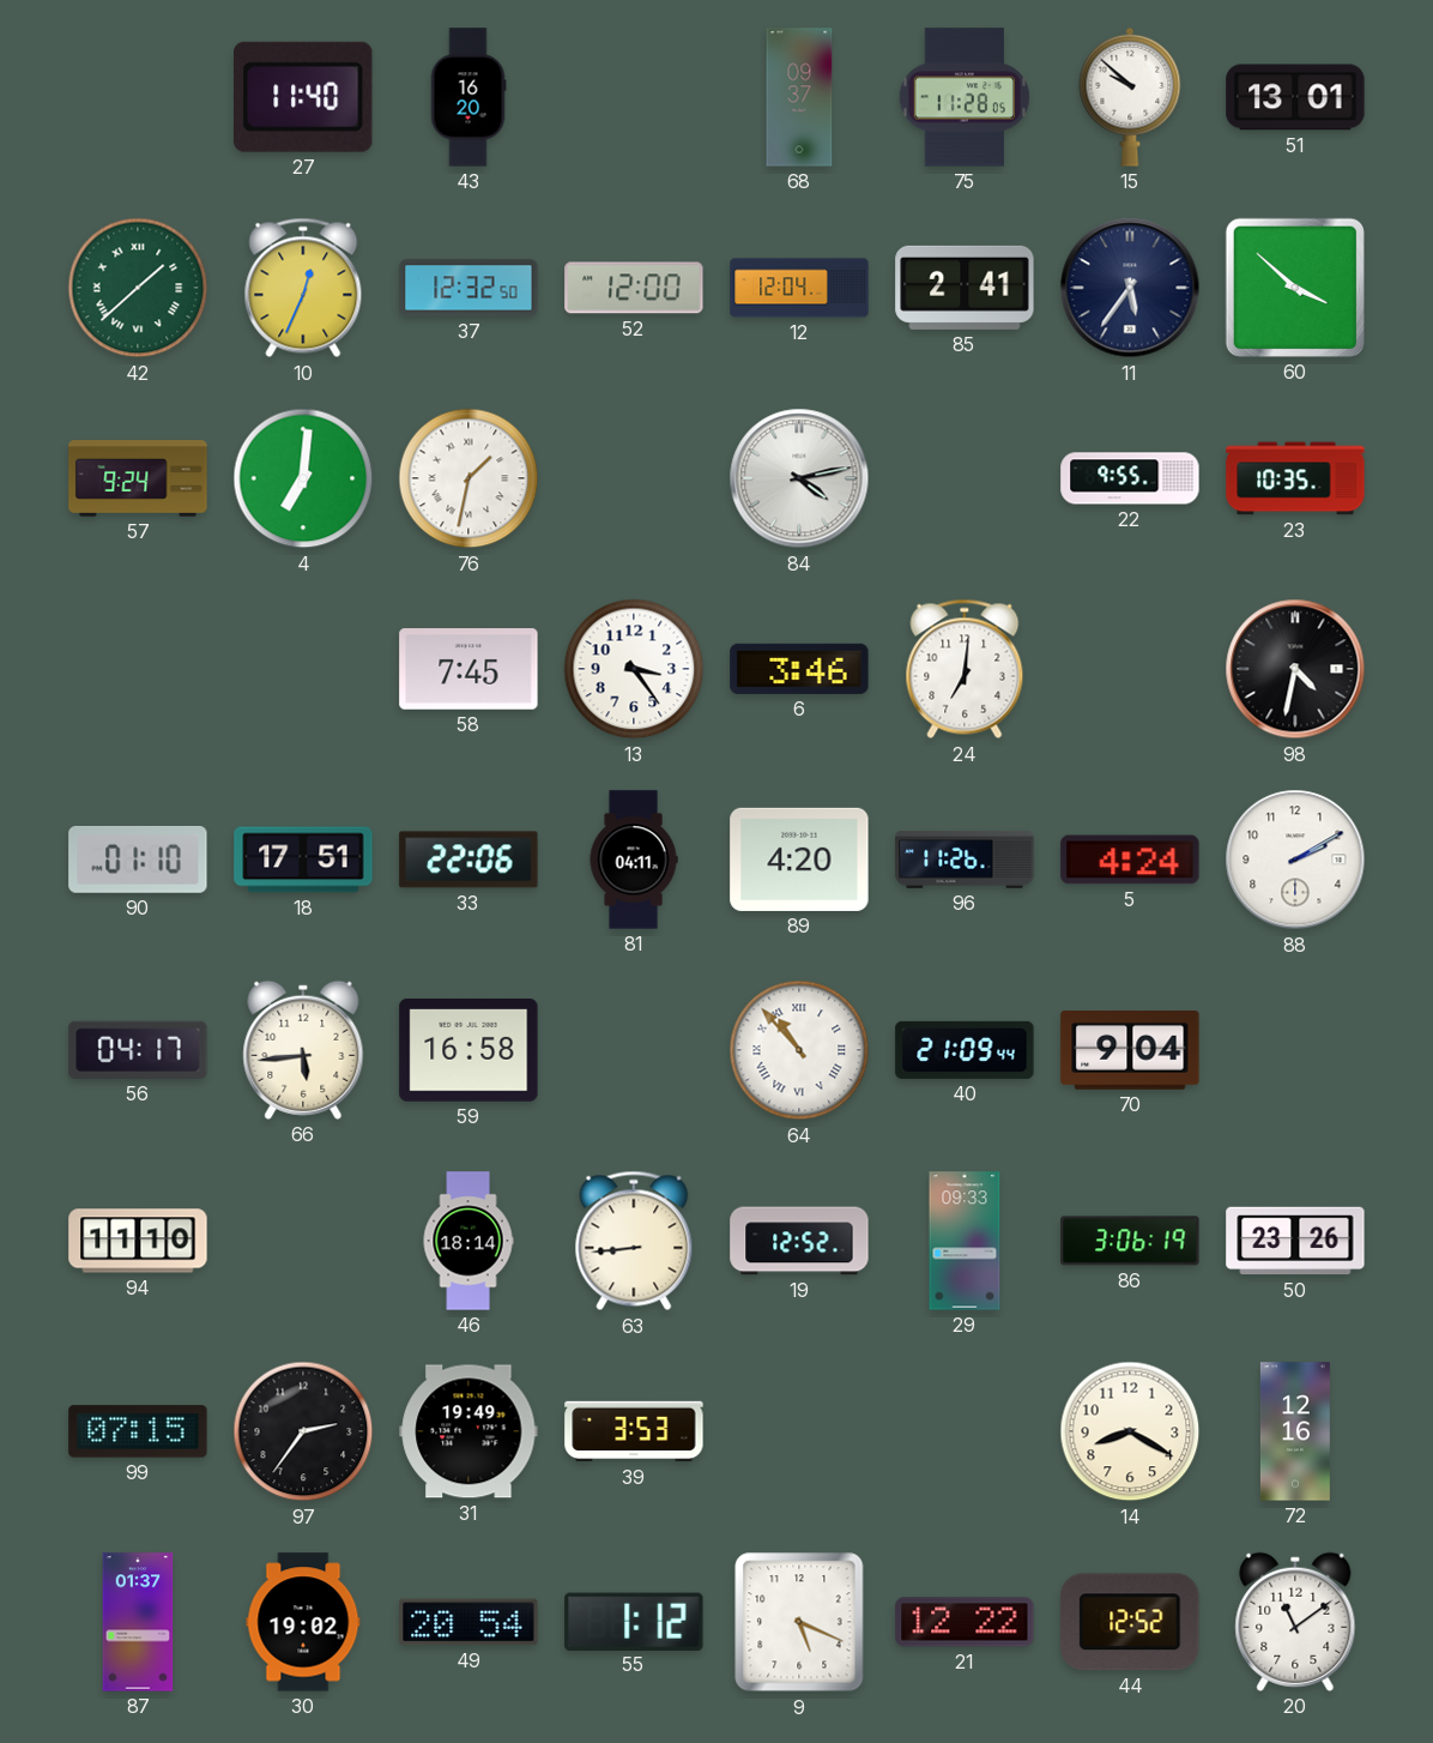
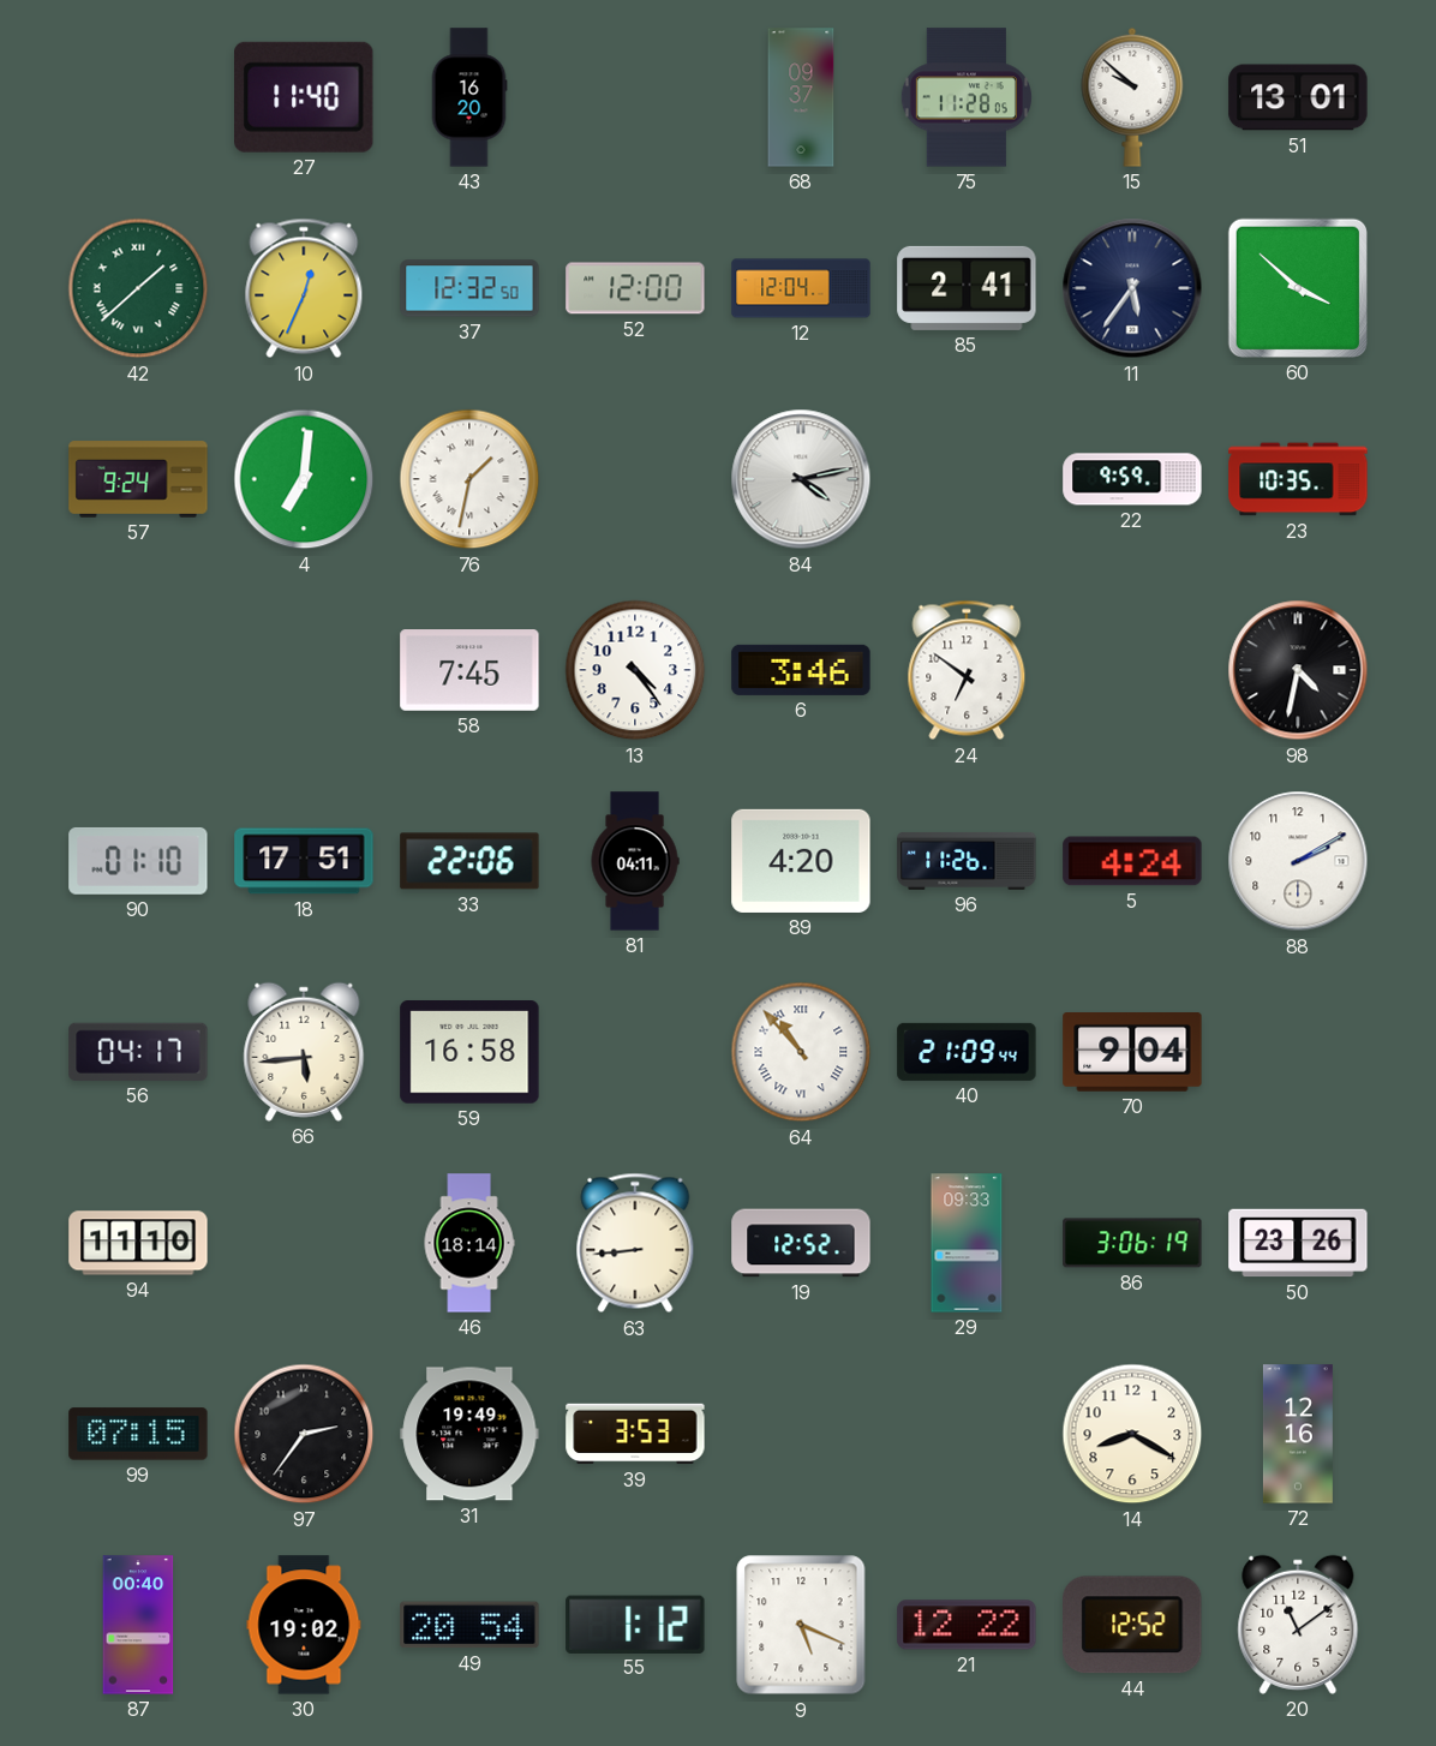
22: 9:55 -> 9:59 (1132, 479)
13: 3:24 -> 4:24 (635, 670)
24: 7:01 -> 6:51 (967, 670)
87: 01:37 -> 00:40 (138, 1625)
